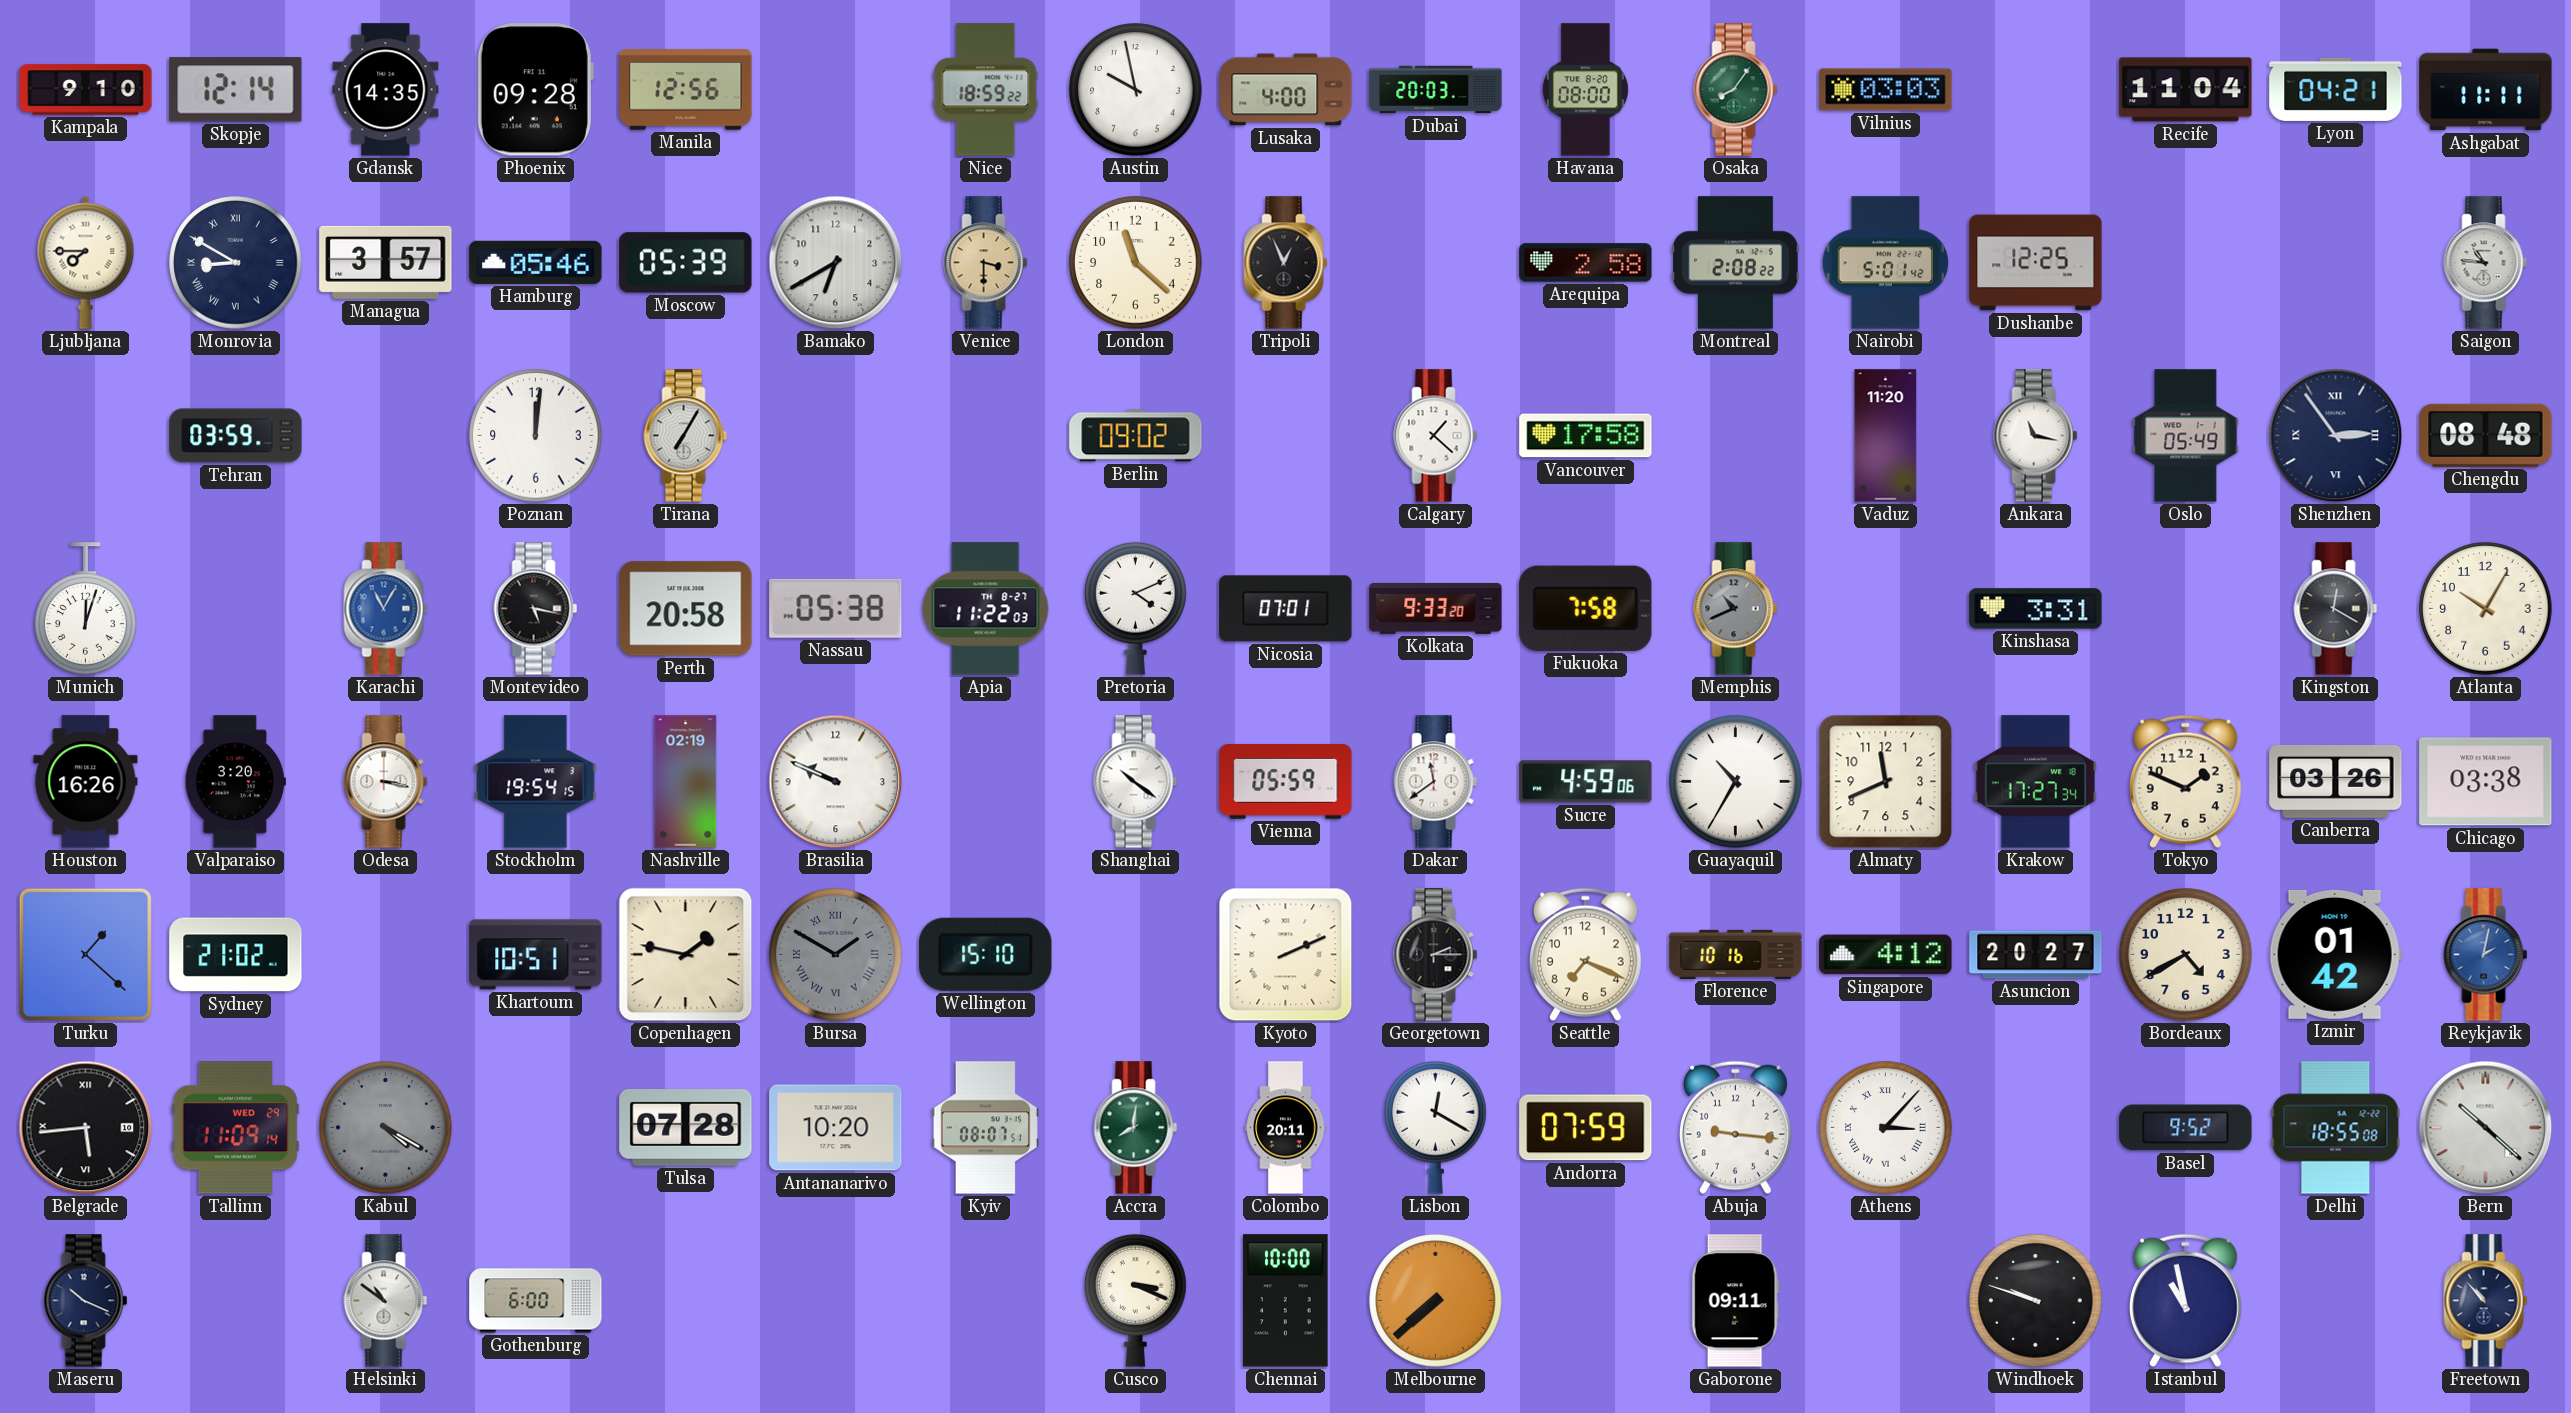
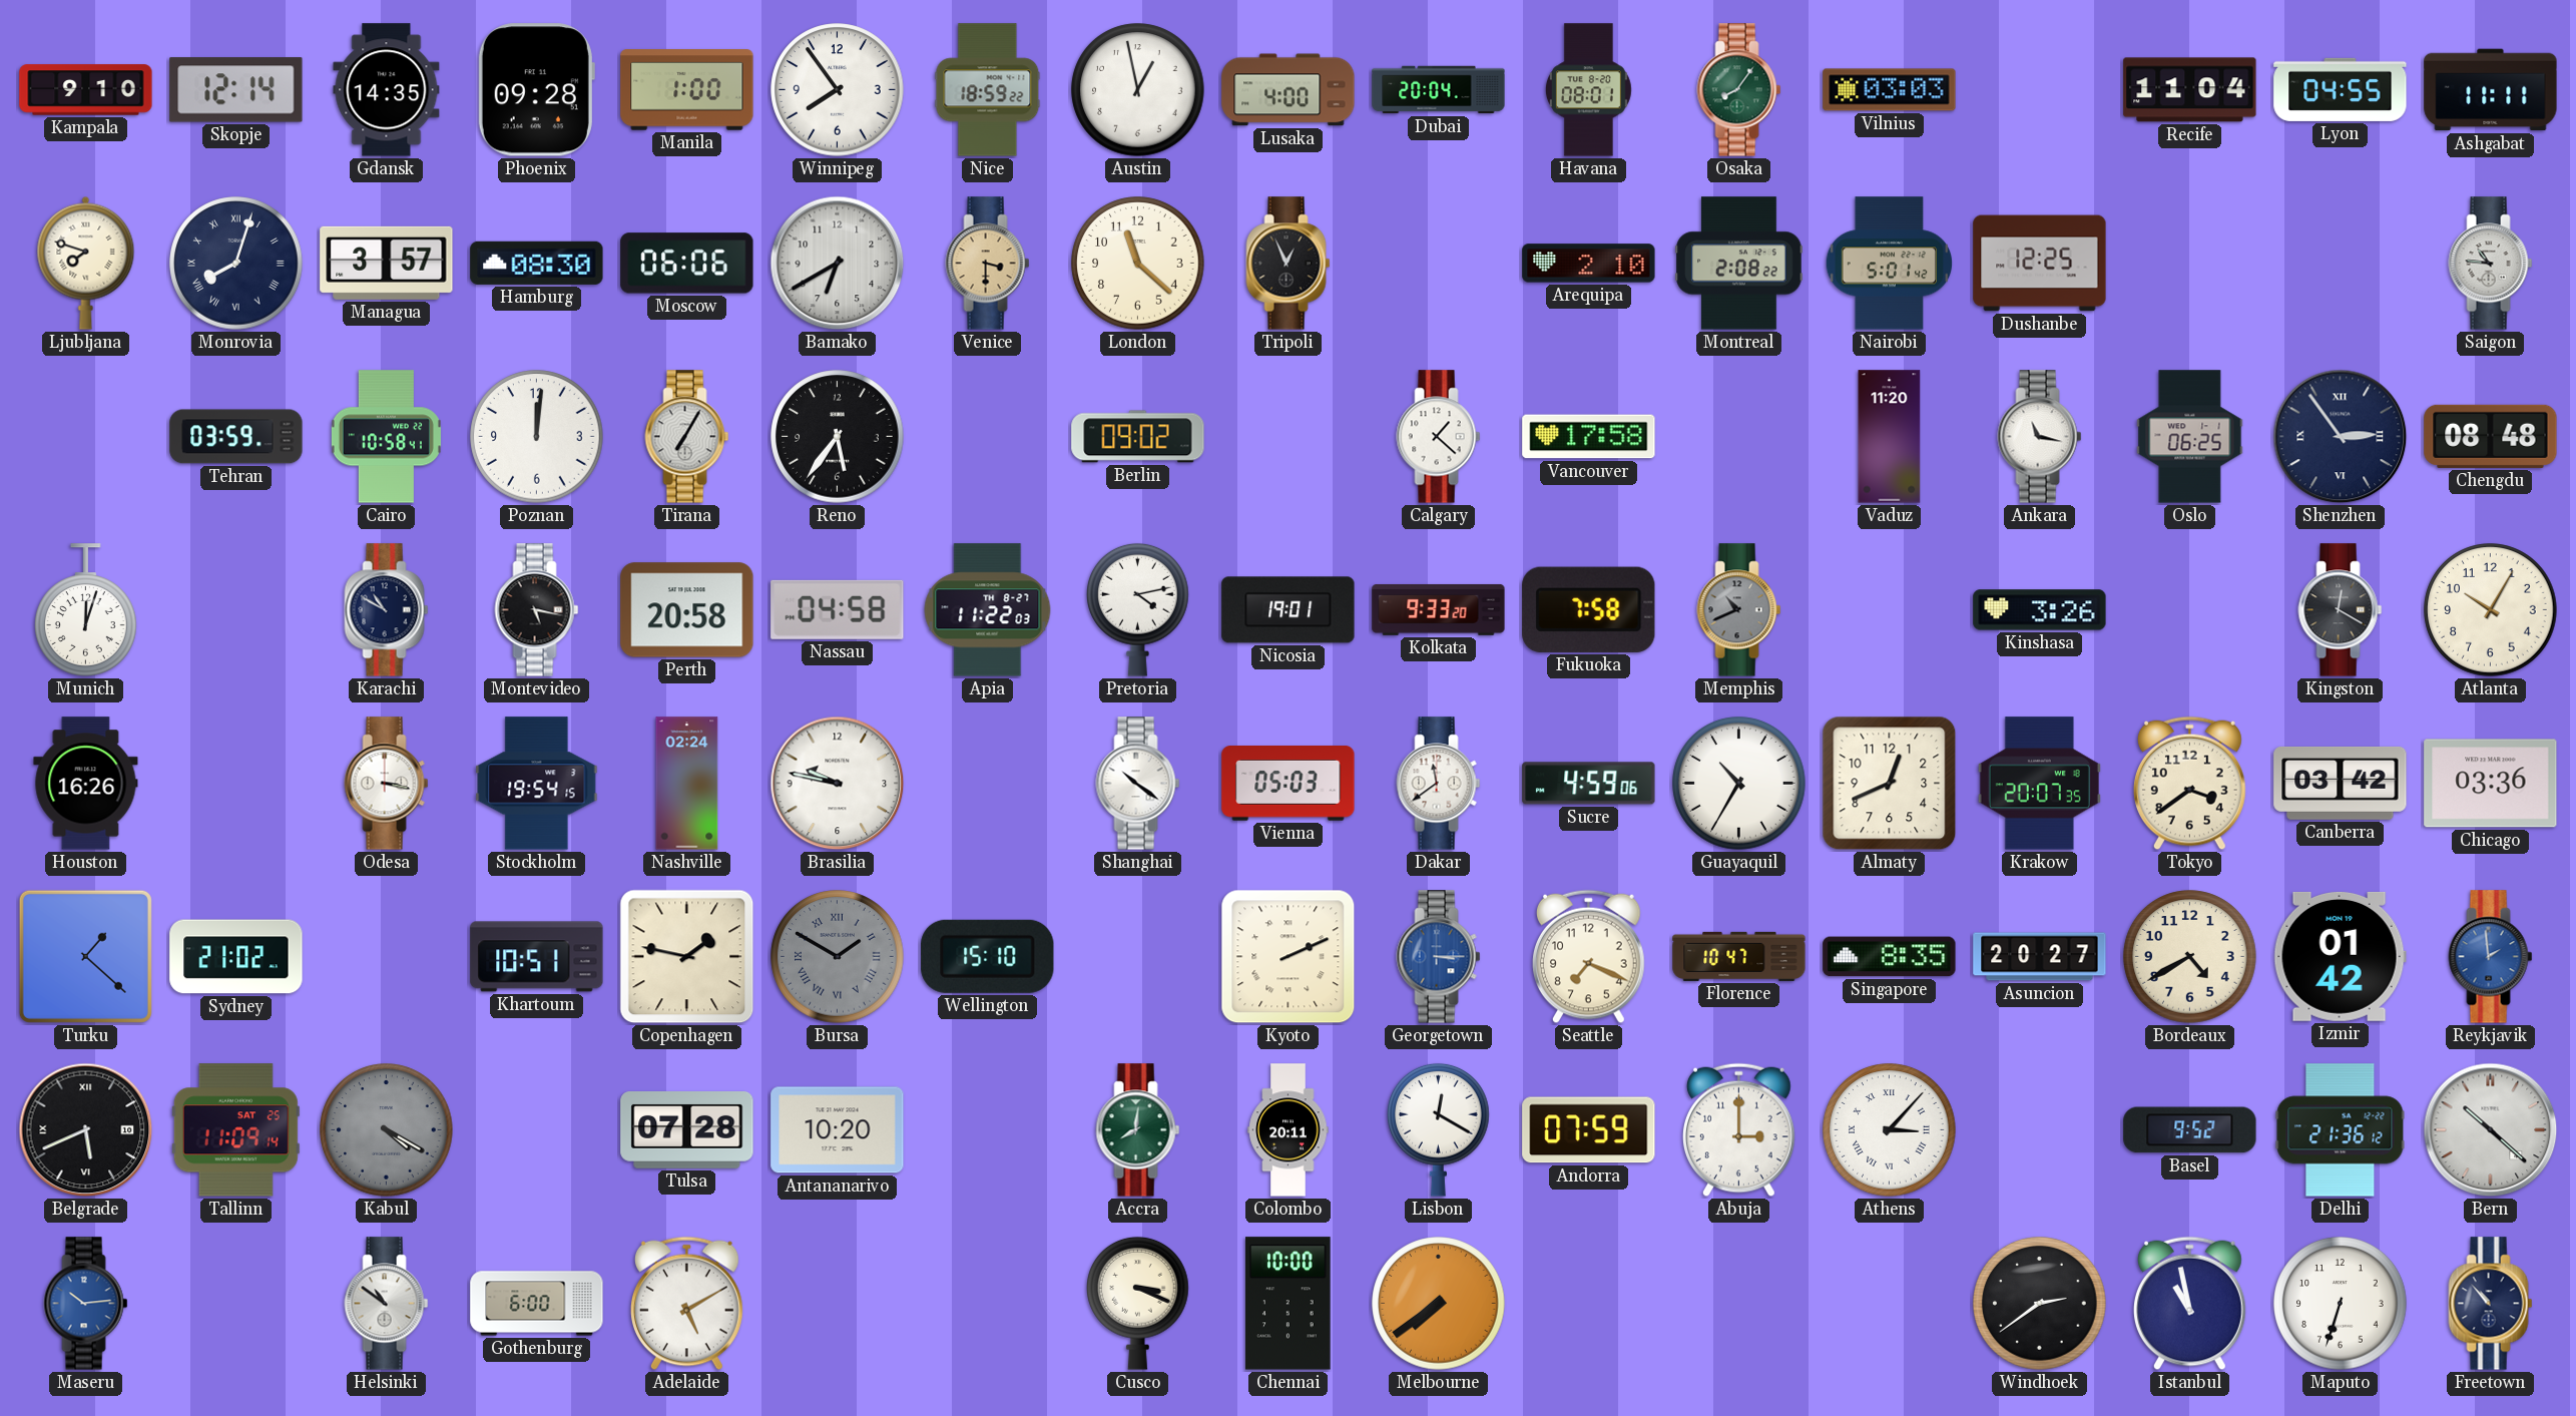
Manila: 12:56 -> 1:00 (687, 90)
Winnipeg: none -> 7:54 (838, 90)
Austin: 9:58 -> 12:58 (1138, 90)
Dubai: 20:03 -> 20:04 (1439, 90)
Havana: 08:00 -> 08:01 (1588, 90)
Lyon: 04:21 -> 04:55 (2341, 89)
Ljubljana: 7:45 -> 7:48 (86, 263)
Monrovia: 8:50 -> 8:03 (236, 264)
Hamburg: 05:46 -> 08:30 (537, 263)
Moscow: 05:39 -> 06:06 (687, 264)
Arequipa: 2:58 -> 2:10 (1589, 264)
Cairo: none -> 10:58 (386, 437)
Reno: none -> 5:36 (838, 437)
Oslo: 05:49 -> 06:25 (2190, 437)
Karachi: 11:05 -> 10:50 (387, 610)
Karachi dial: blue -> navy (387, 610)
Nassau: 05:38 -> 04:58 (838, 609)
Pretoria: 4:11 -> 4:13 (1138, 609)
Nicosia: 07:01 -> 19:01 (1289, 610)
Kinshasa: 3:31 -> 3:26 (2040, 610)
Valparaiso: 3:20 -> none (235, 782)
Nashville: 02:19 -> 02:24 (687, 784)
Brasilia: 9:49 -> 9:47 (838, 784)
Vienna: 05:59 -> 05:03 (1289, 784)
Almaty: 11:41 -> 12:41 (1890, 784)
Krakow: 17:27 -> 20:07 (2039, 784)
Tokyo: 1:49 -> 3:39 (2189, 784)
Canberra: 03:26 -> 03:42 (2341, 783)
Chicago: 03:38 -> 03:36 (2491, 784)
Georgetown: 2:15 -> 3:15 (1439, 957)
Georgetown dial: black -> blue (1439, 957)
Florence: 10:16 -> 10:47 (1739, 956)
Singapore: 4:12 -> 8:35 (1890, 957)
Reykjavik: 2:02 -> 1:59 (2491, 957)
Belgrade: 5:44 -> 5:41 (86, 1130)
Tallinn date: WED 29 -> SAT 25 (235, 1130)
Kyiv: 08:07 -> none (985, 1128)
Abuja: 9:16 -> 3:00 (1738, 1130)
Delhi: 18:55 -> 21:36 (2341, 1130)
Maseru: 10:19 -> 10:14 (86, 1304)
Maseru dial: navy -> blue (86, 1304)
Adelaide: none -> 5:10 (686, 1304)
Melbourne: 7:38 -> 7:39 (1439, 1304)
Gaborone: 09:11 -> none (1735, 1301)
Windhoek: 9:48 -> 2:39 (2040, 1304)
Maputo: none -> 6:33 (2341, 1304)
